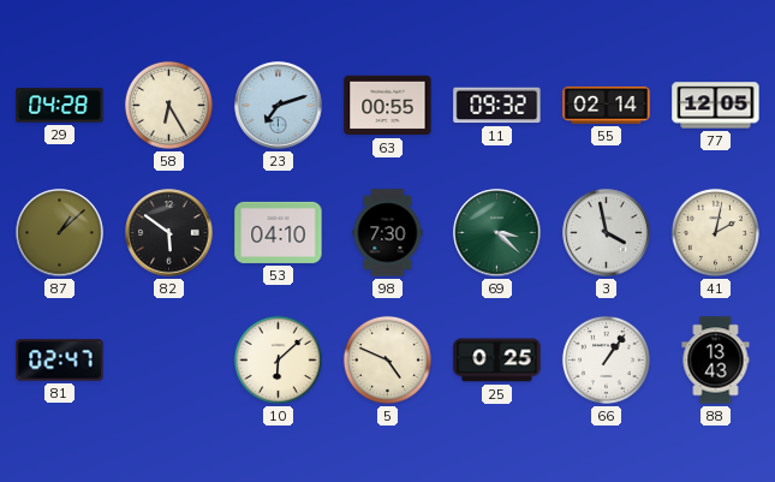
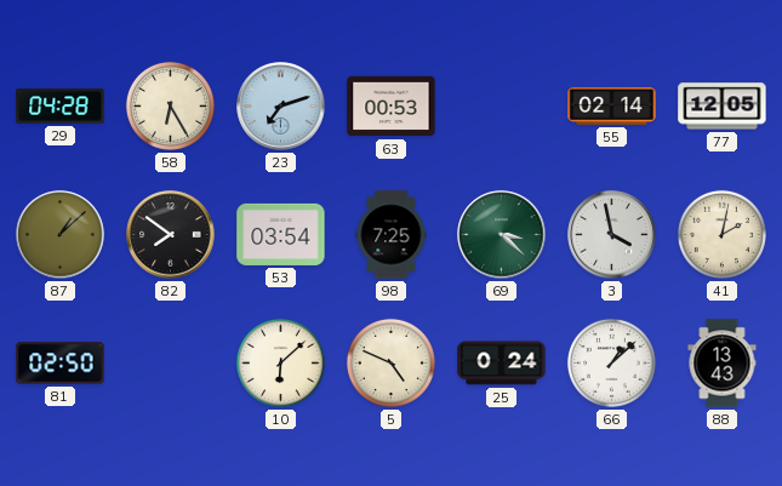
63: 00:55 -> 00:53 (392, 107)
11: 09:32 -> none (497, 106)
82: 5:51 -> 7:51 (171, 235)
53: 04:10 -> 03:54 (281, 234)
98: 7:30 -> 7:25 (392, 235)
81: 02:47 -> 02:50 (61, 364)
25: 0:25 -> 0:24 (502, 364)
66: 1:06 -> 1:08 (611, 362)
